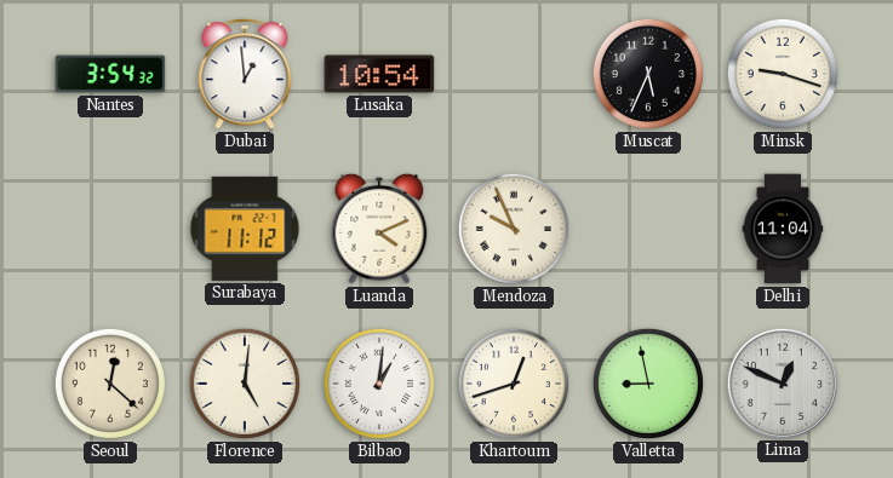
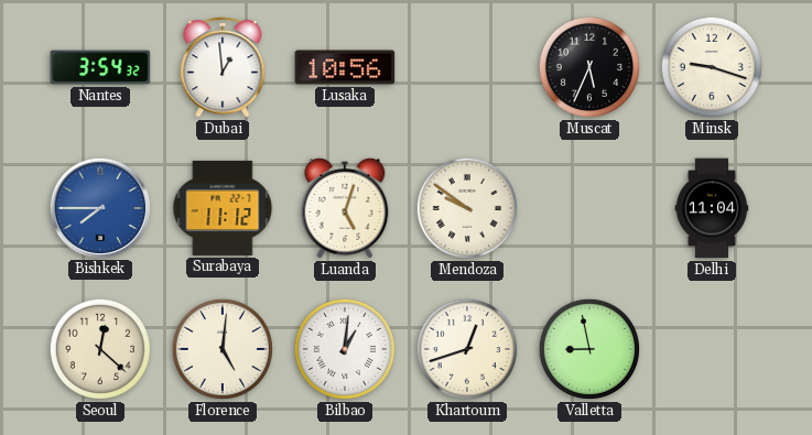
Lusaka: 10:54 -> 10:56 (345, 67)
Bishkek: none -> 7:45 (99, 207)
Luanda: 4:11 -> 5:03 (345, 208)
Mendoza: 9:56 -> 9:51 (467, 208)
Lima: 12:49 -> none (782, 382)
